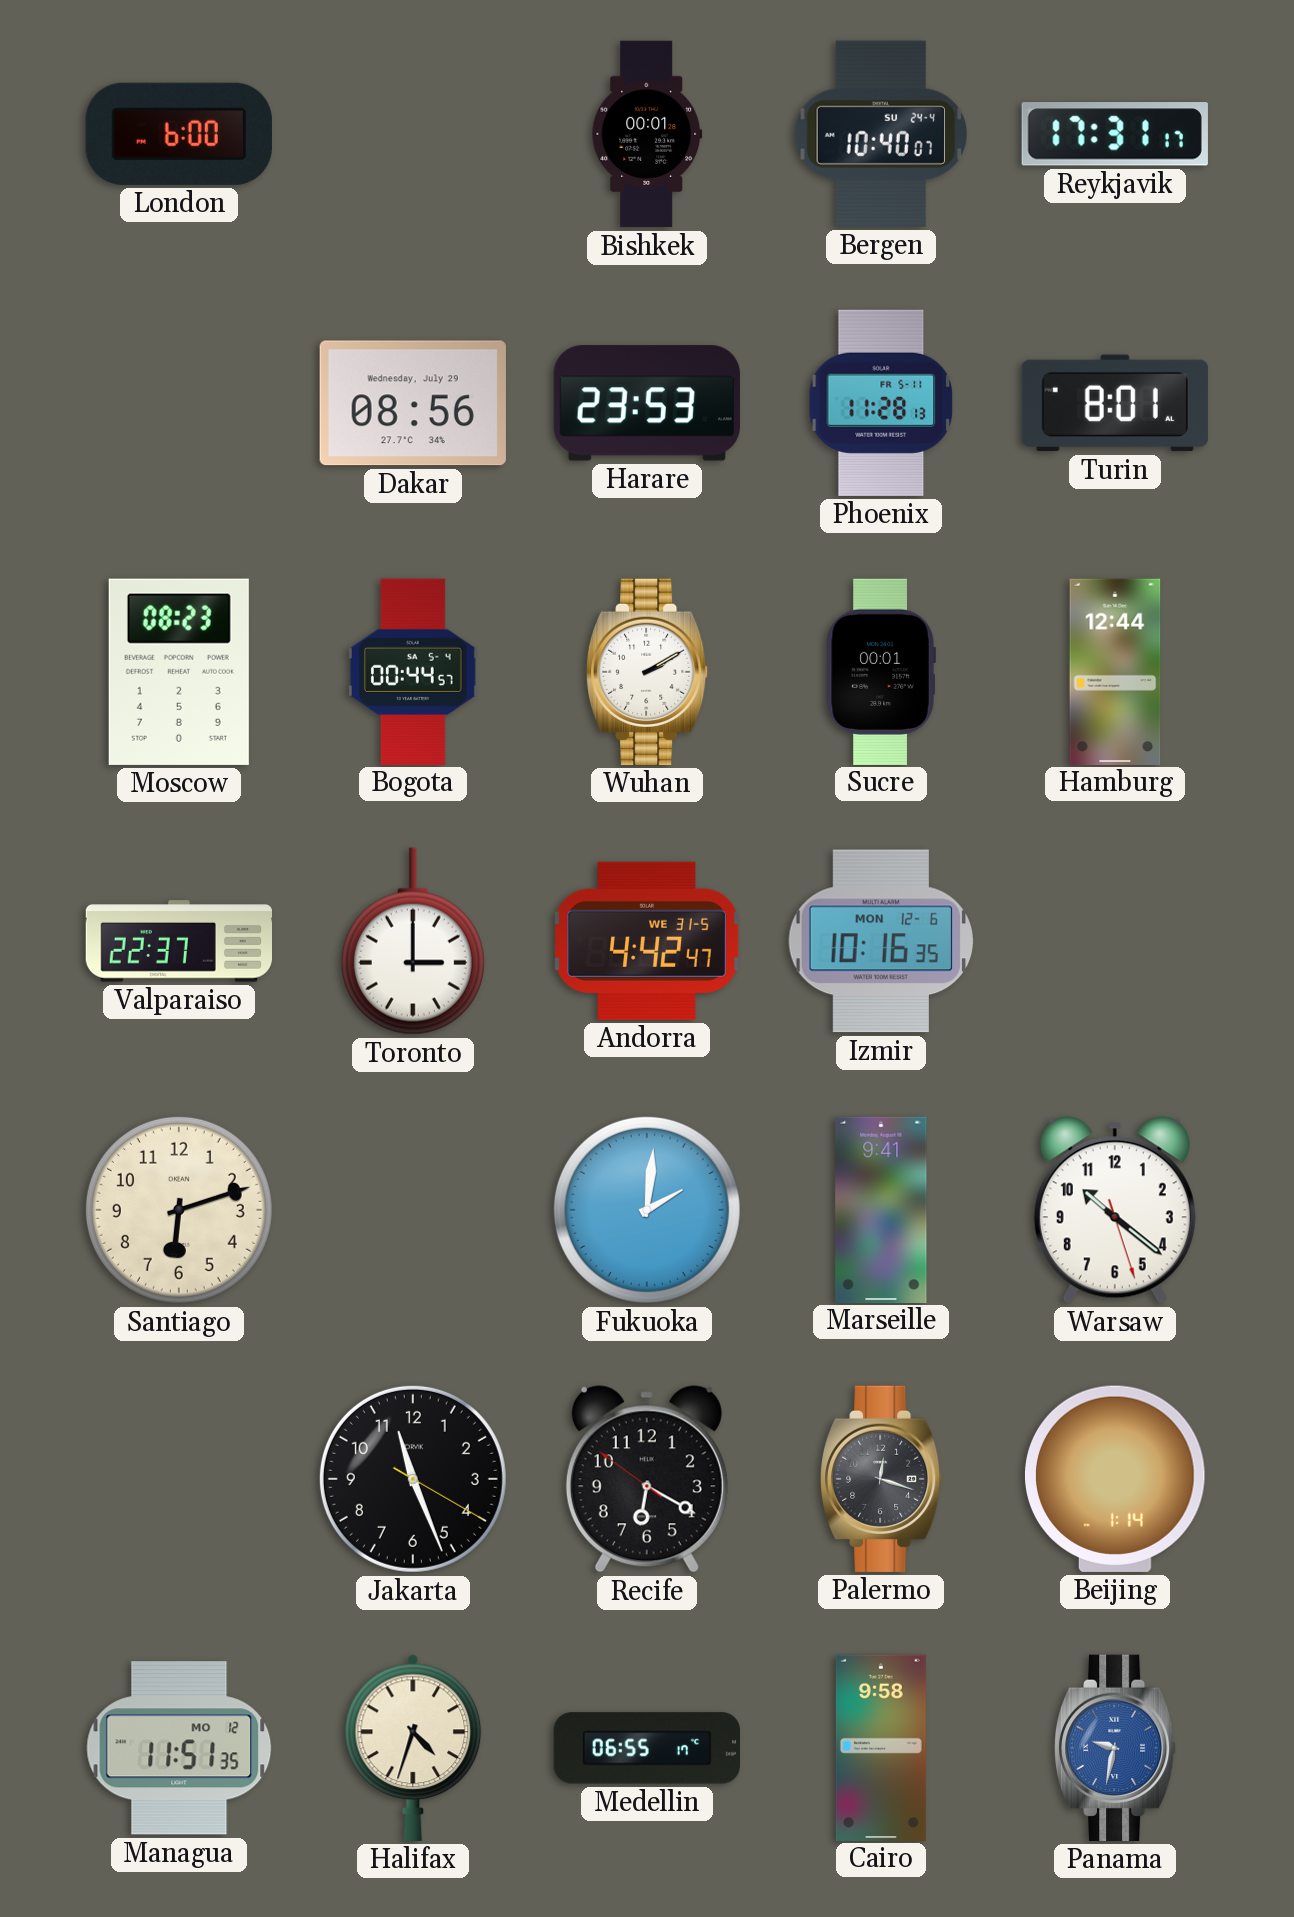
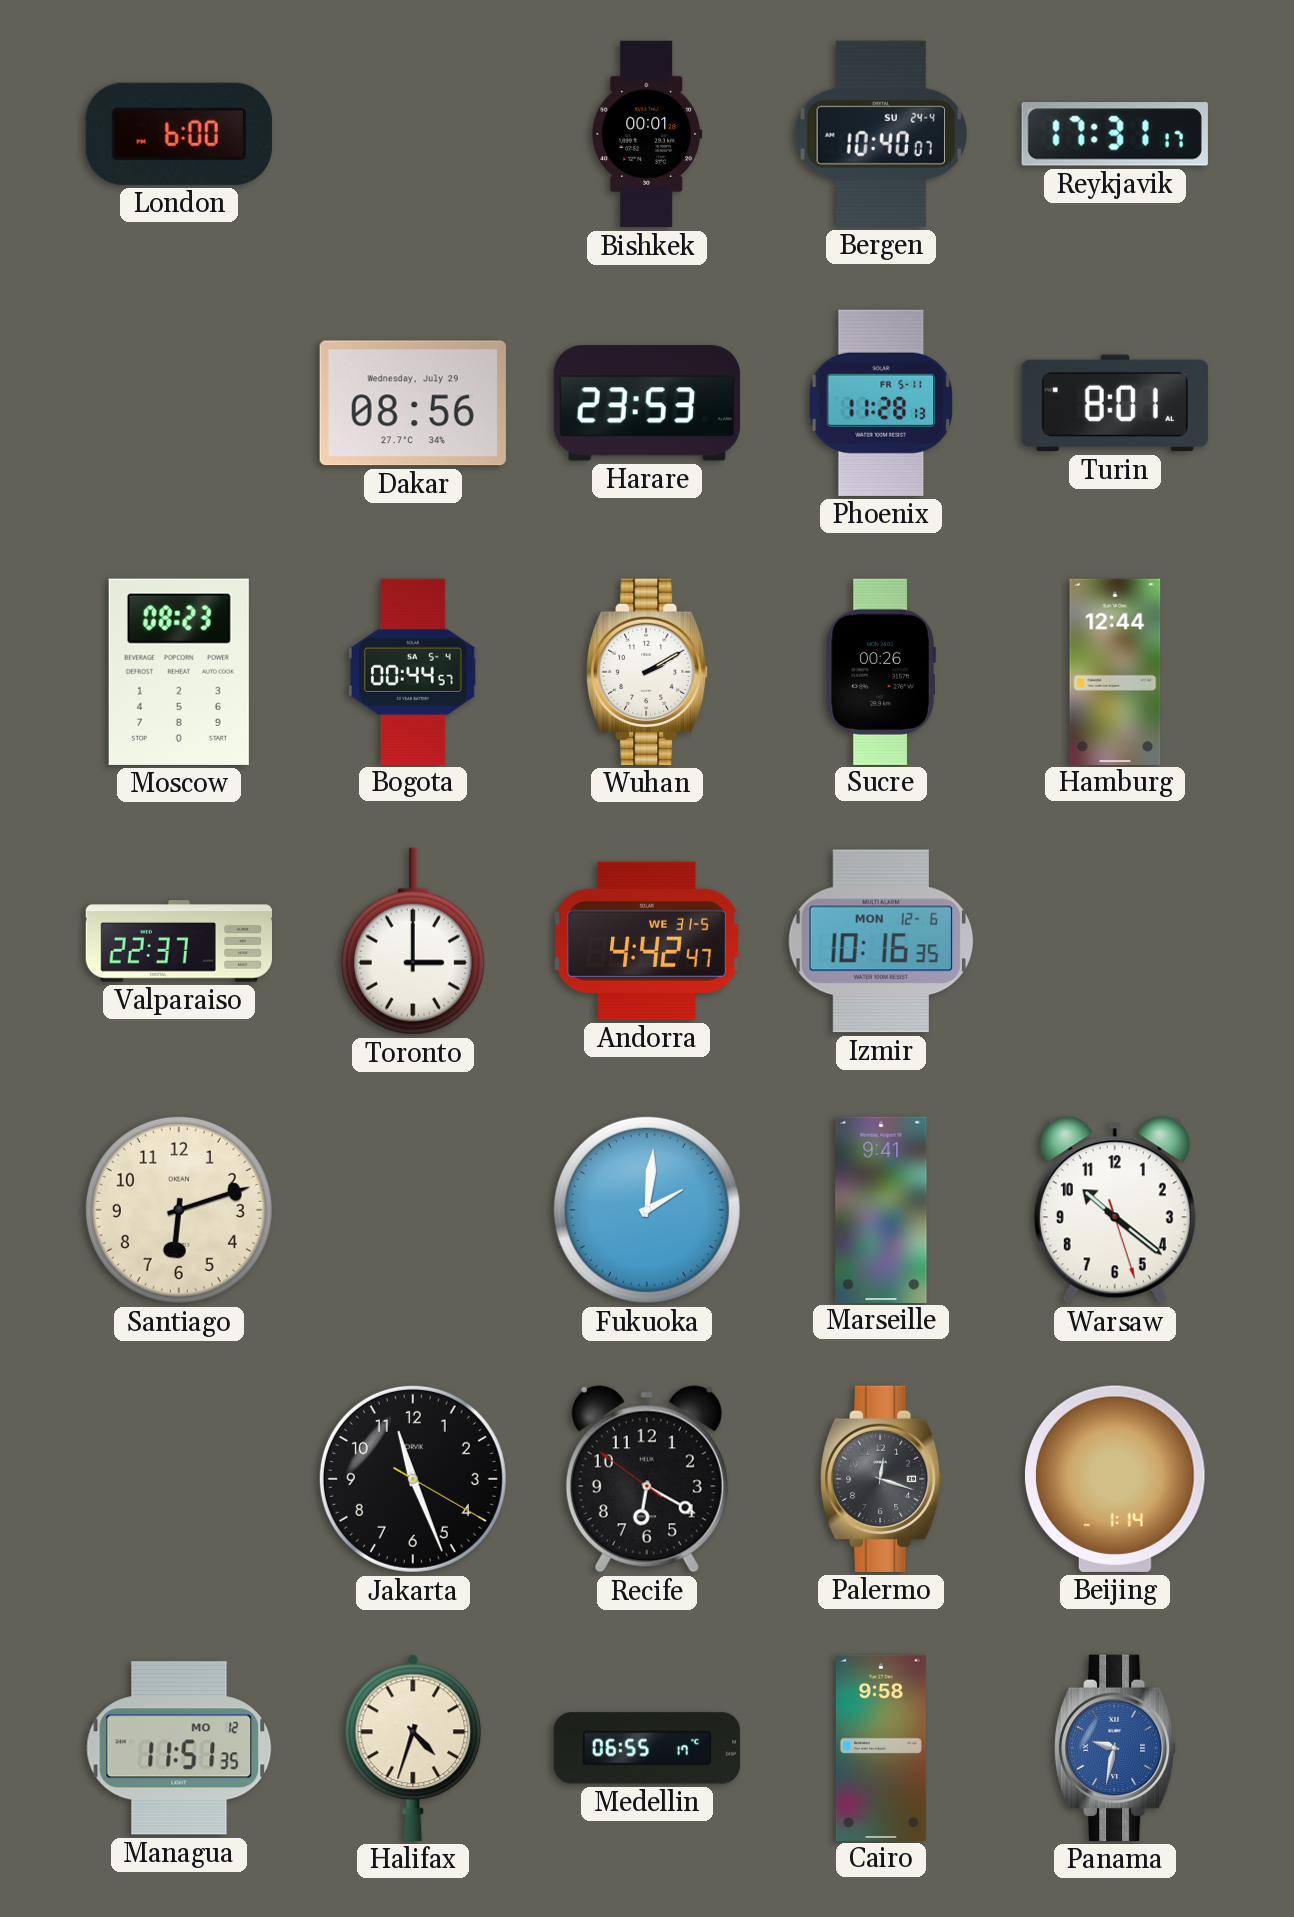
Sucre: 00:01 -> 00:26 (881, 671)
